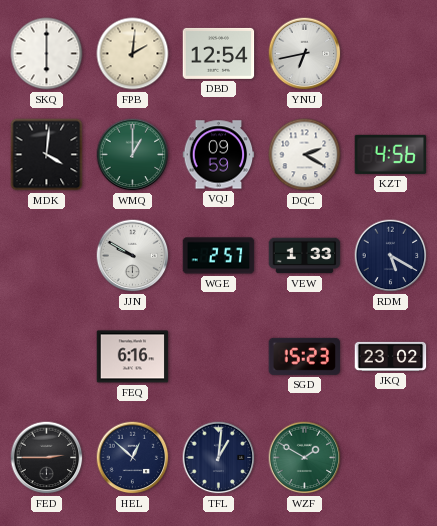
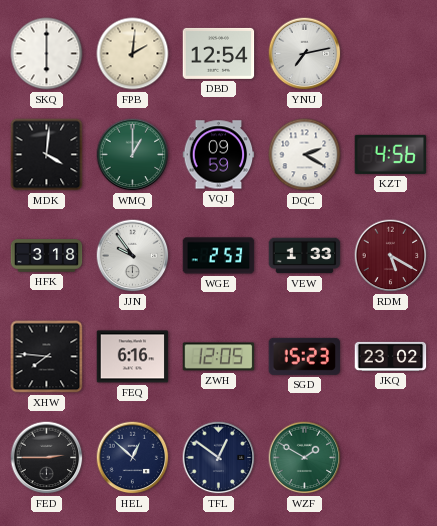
YNU: 6:43 -> 7:13 (305, 54)
HFK: none -> 3:18 (47, 256)
JJN: 9:50 -> 9:54 (133, 256)
WGE: 2:57 -> 2:53 (219, 256)
RDM dial: navy -> burgundy (391, 256)
XHW: none -> 7:46 (47, 357)
ZWH: none -> 12:05 (219, 357)
TFL: 1:01 -> 12:51 (219, 458)
